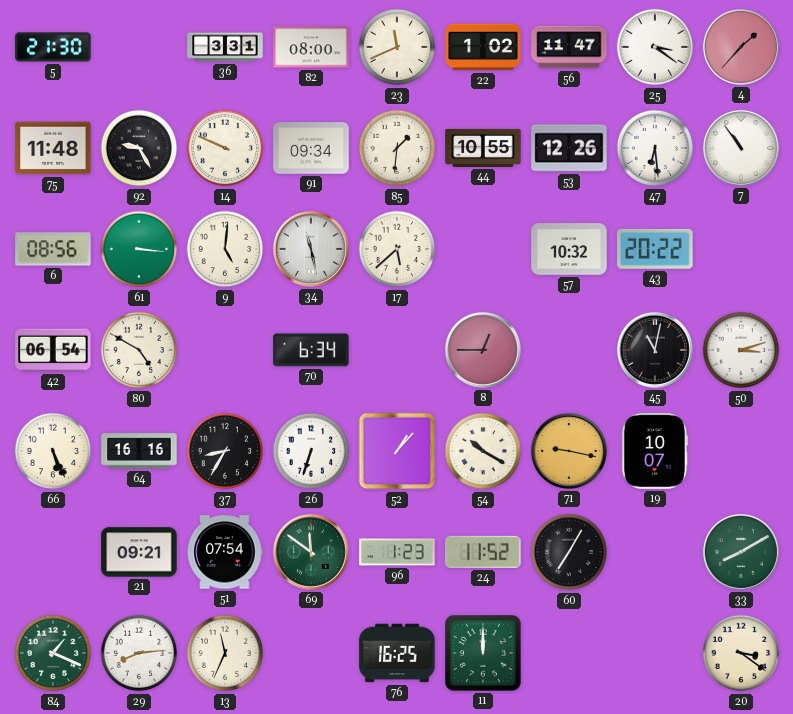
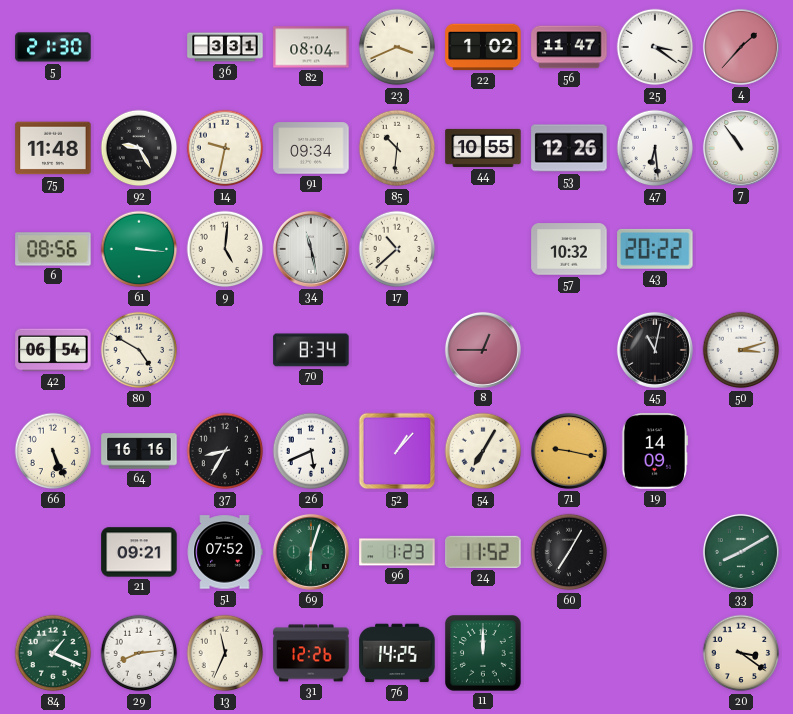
82: 08:00 -> 08:04 (311, 47)
23: 11:41 -> 3:41 (397, 47)
14: 9:49 -> 9:32 (225, 148)
85: 1:31 -> 10:31 (397, 148)
17: 5:38 -> 10:38 (397, 249)
70: 6:34 -> 8:34 (311, 350)
26: 6:33 -> 5:41 (311, 451)
54: 10:20 -> 7:05 (483, 451)
19: 10:07 -> 14:09 (655, 451)
51: 07:54 -> 07:52 (225, 552)
69: 11:51 -> 6:03 (311, 552)
31: none -> 12:26 (311, 653)
76: 16:25 -> 14:25 (397, 653)
